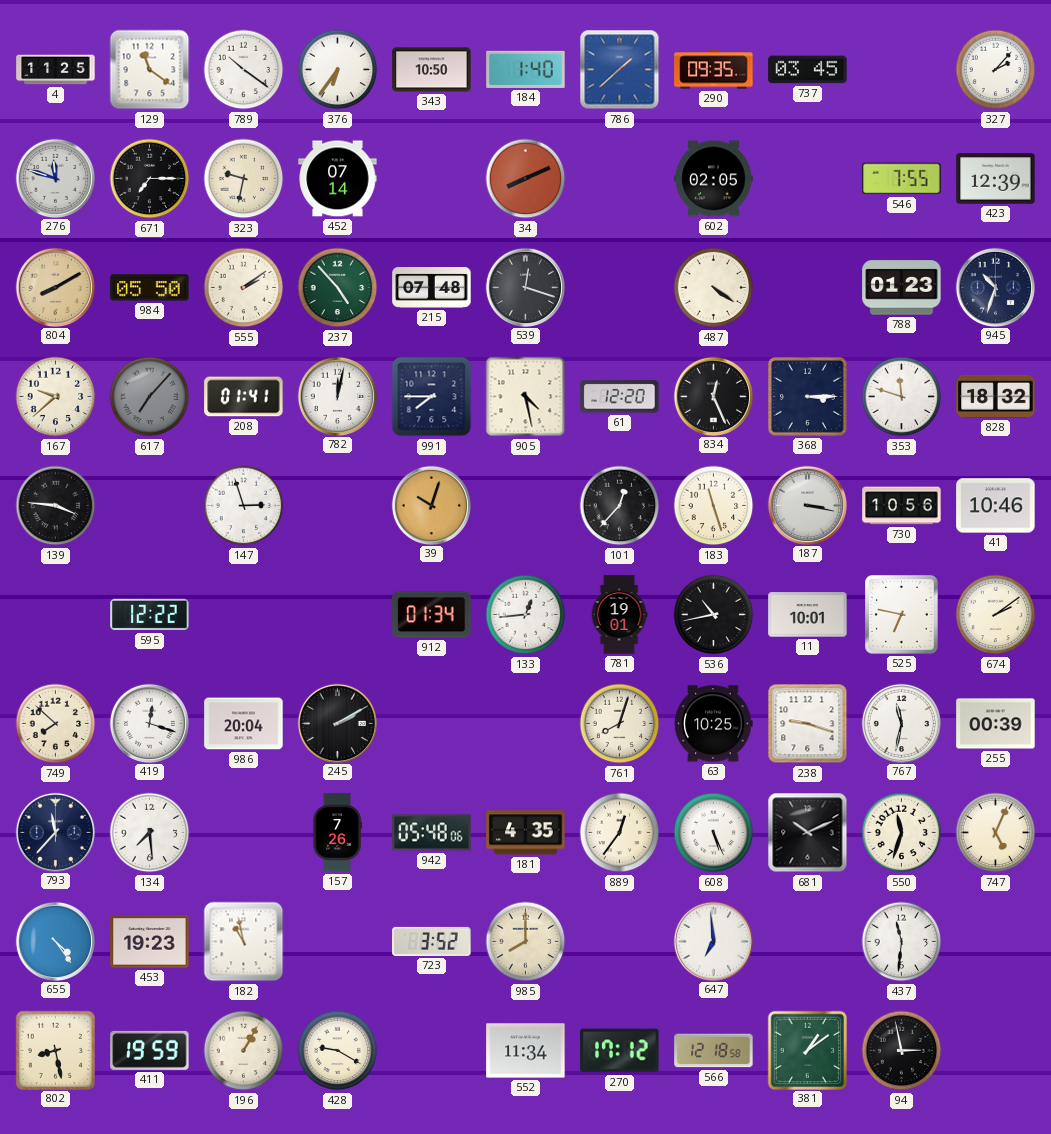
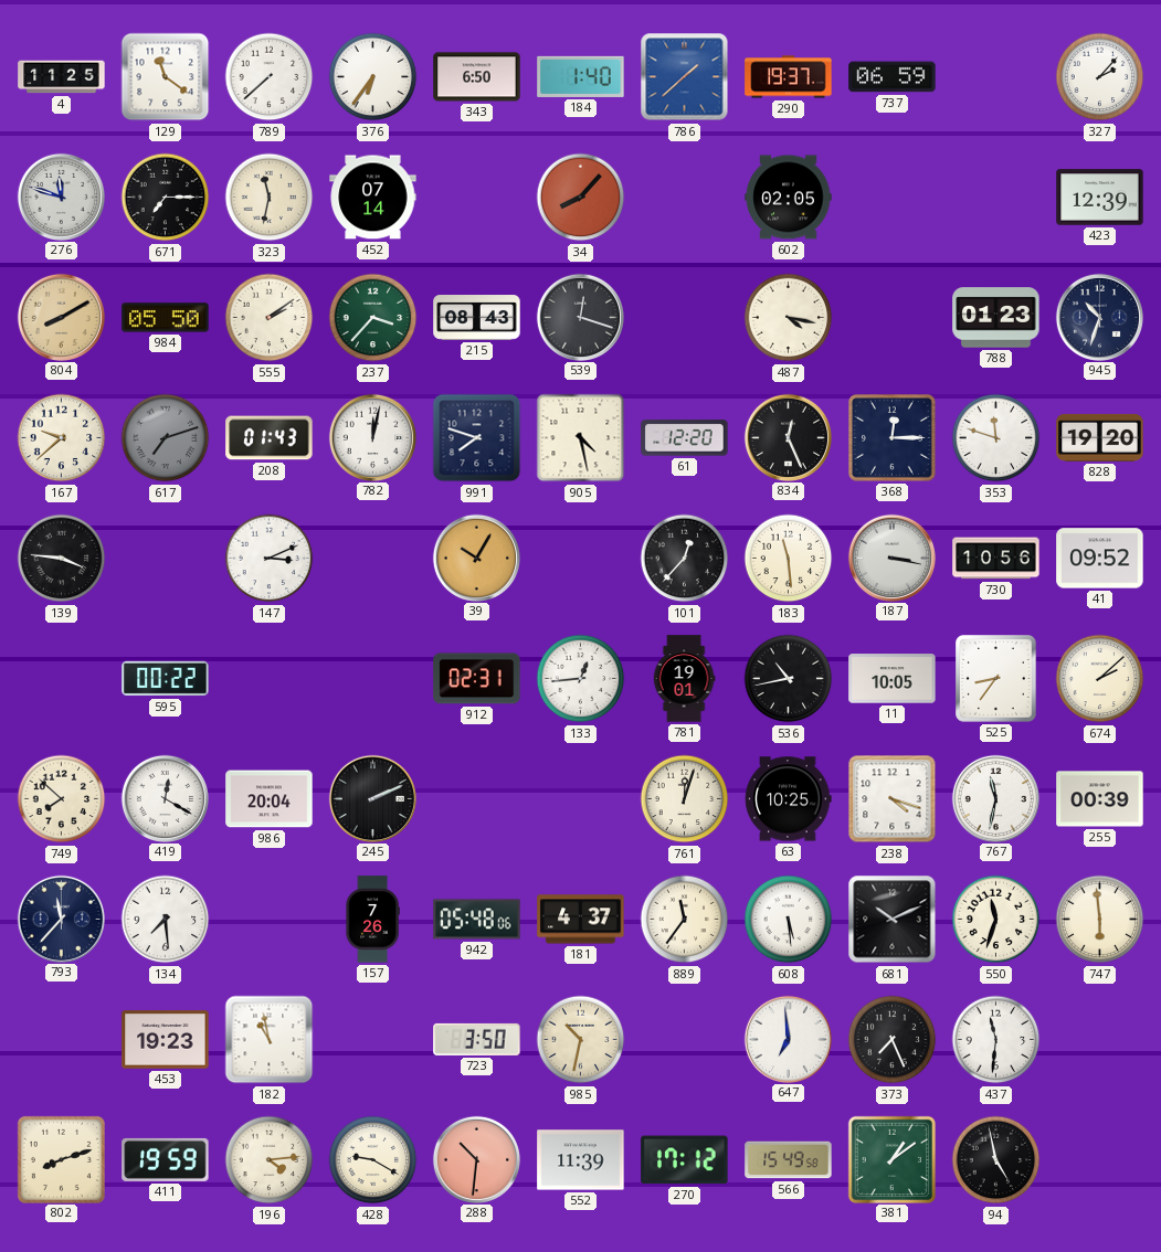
789: 10:21 -> 7:38 (270, 77)
343: 10:50 -> 6:50 (477, 77)
290: 09:35 -> 19:37 (789, 77)
737: 03:45 -> 06:59 (893, 77)
323: 9:32 -> 11:32 (270, 198)
34: 8:11 -> 8:07 (581, 198)
546: 7:55 -> none (902, 179)
237: 4:53 -> 3:37 (373, 318)
215: 07:48 -> 08:43 (477, 318)
487: 4:21 -> 4:17 (789, 318)
617: 7:07 -> 7:12 (166, 438)
208: 01:41 -> 01:43 (270, 438)
991: 7:45 -> 7:48 (477, 438)
368: 3:15 -> 12:15 (893, 438)
828: 18:32 -> 19:20 (1100, 437)
147: 2:57 -> 3:11 (270, 559)
39: 10:03 -> 10:05 (476, 558)
183: 11:27 -> 11:29 (789, 559)
41: 10:46 -> 09:52 (1100, 559)
595: 12:22 -> 00:22 (166, 679)
912: 01:34 -> 02:31 (477, 679)
11: 10:01 -> 10:05 (893, 679)
525: 6:47 -> 8:36 (996, 679)
674: 2:09 -> 2:08 (1100, 679)
419: 12:18 -> 12:20 (165, 798)
245: 2:10 -> 2:11 (372, 798)
761: 8:03 -> 12:03 (685, 799)
238: 9:18 -> 4:18 (893, 799)
181: 4:35 -> 4:37 (581, 920)
889: 12:36 -> 11:36 (685, 920)
608: 5:26 -> 5:29 (789, 920)
747: 5:04 -> 5:59 (1100, 920)
655: 4:24 -> none (55, 941)
723: 3:52 -> 3:50 (477, 1039)
985: 8:00 -> 10:32 (581, 1040)
373: none -> 7:26 (893, 1040)
802: 8:28 -> 8:12 (61, 1159)
196: 1:05 -> 4:14 (270, 1160)
288: none -> 10:31 (476, 1159)
552: 11:34 -> 11:39 (581, 1160)
566: 12:18 -> 15:49 (789, 1160)
94: 2:58 -> 4:58 (996, 1160)
